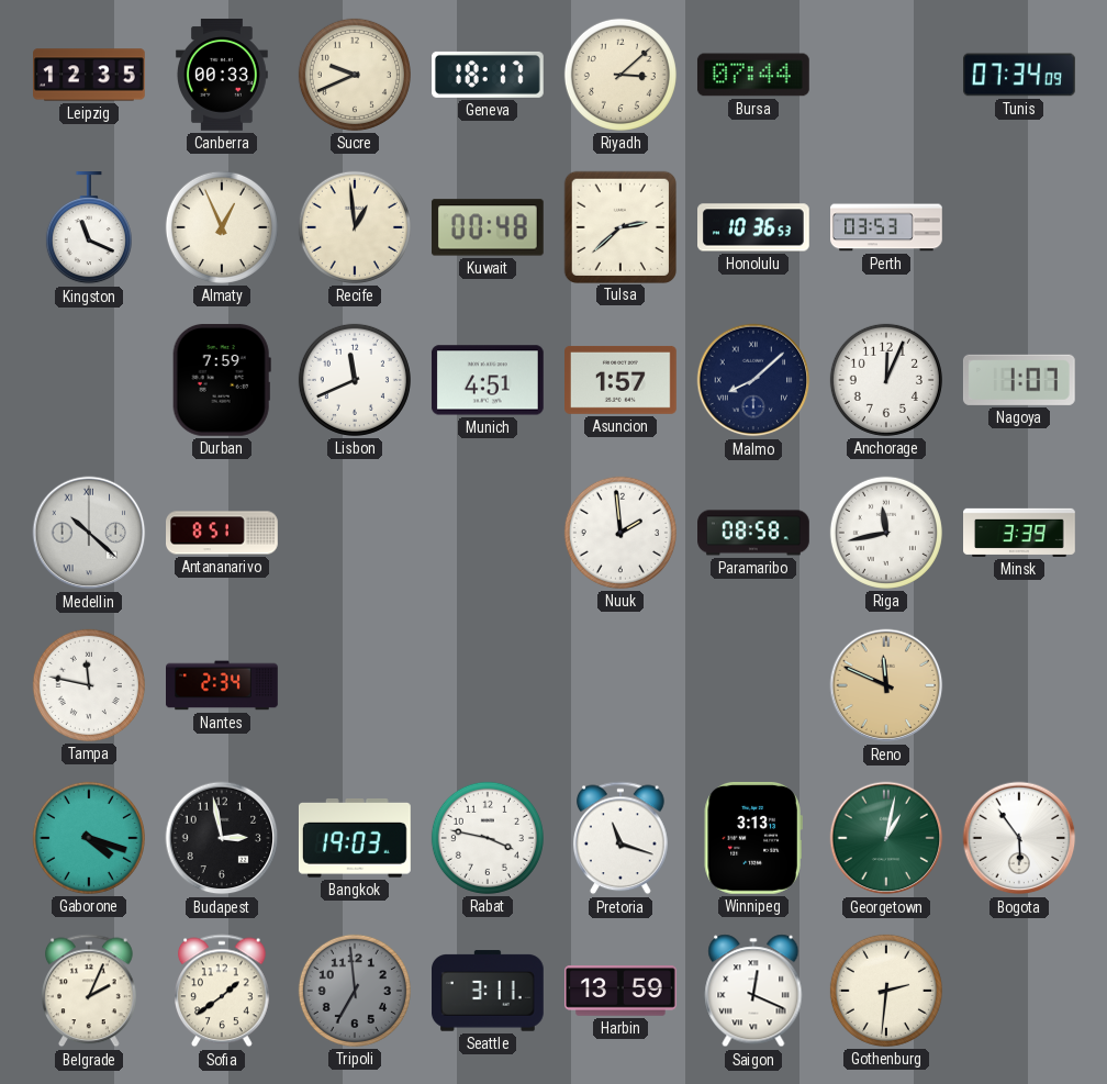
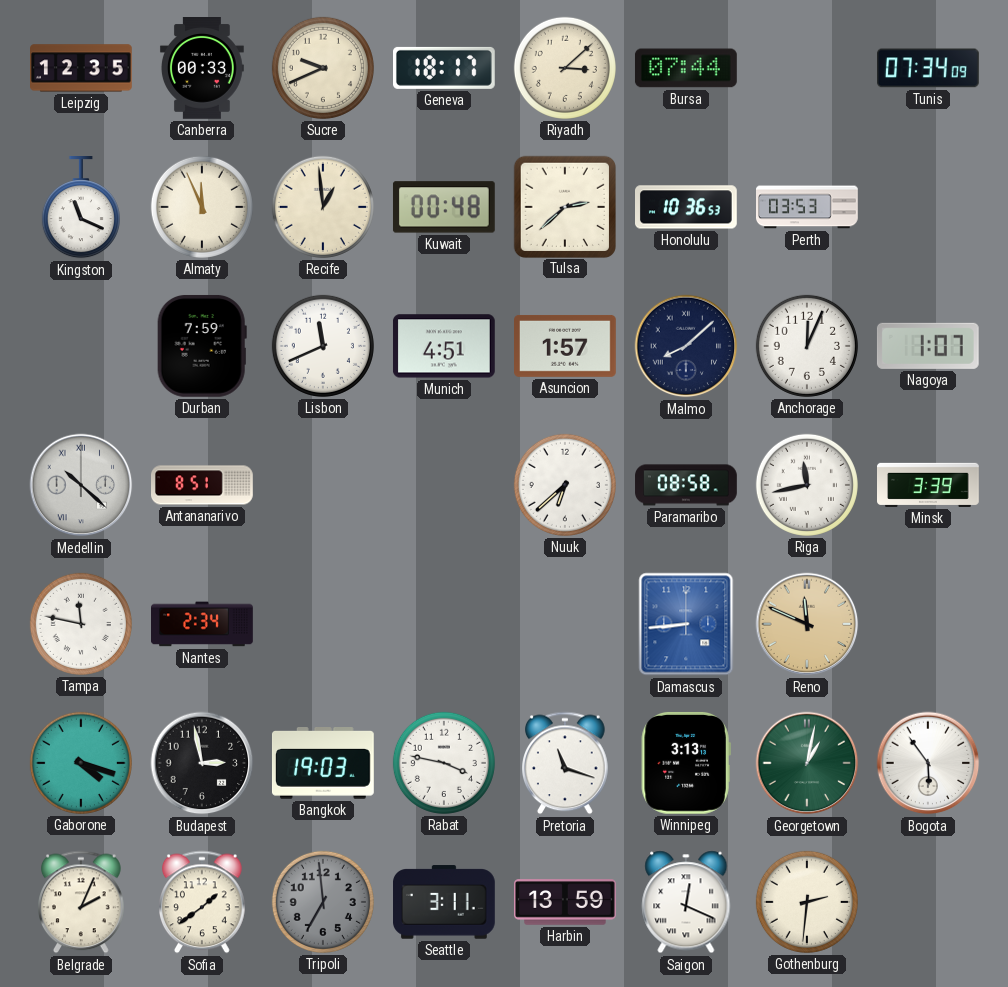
Almaty: 12:56 -> 11:56 (202, 207)
Nuuk: 1:59 -> 6:38 (565, 485)
Damascus: none -> 8:44 (686, 624)
